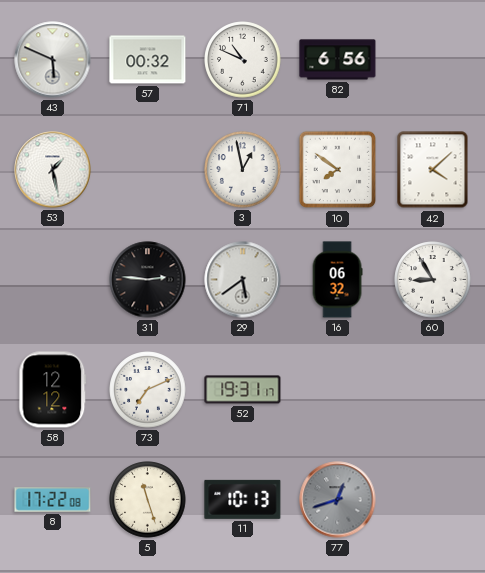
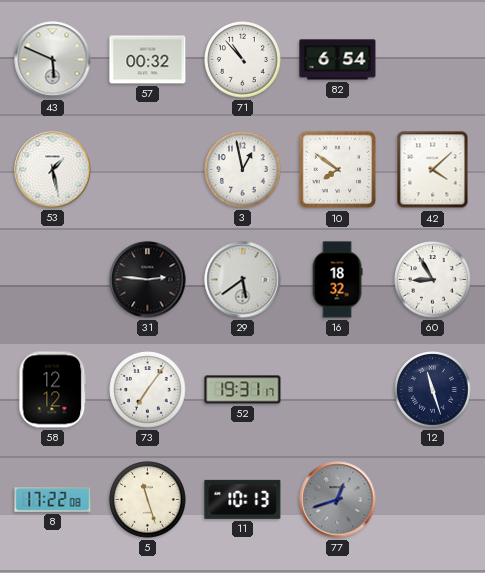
71: 10:49 -> 10:53 (243, 60)
82: 6:56 -> 6:54 (338, 60)
16: 06:32 -> 18:32 (337, 280)
73: 7:11 -> 7:06 (148, 390)
12: none -> 11:27 (433, 390)
